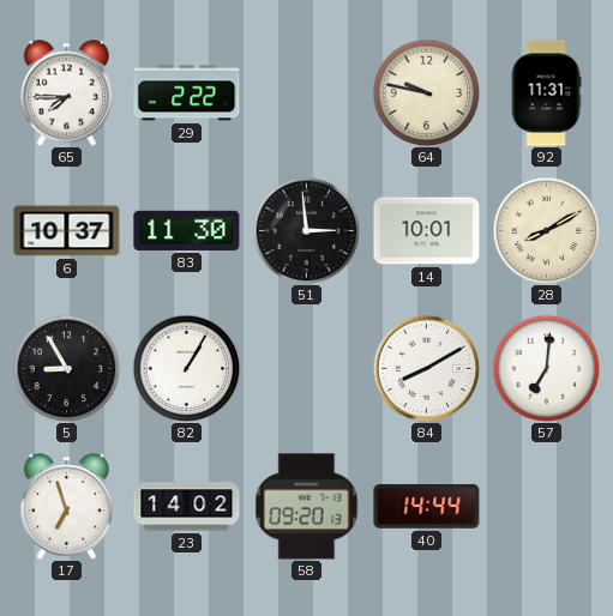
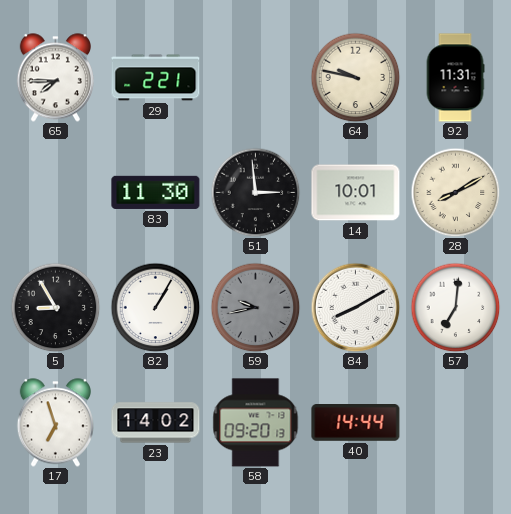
29: 2:22 -> 2:21 (156, 78)
6: 10:37 -> none (67, 231)
59: none -> 9:43 (255, 307)
